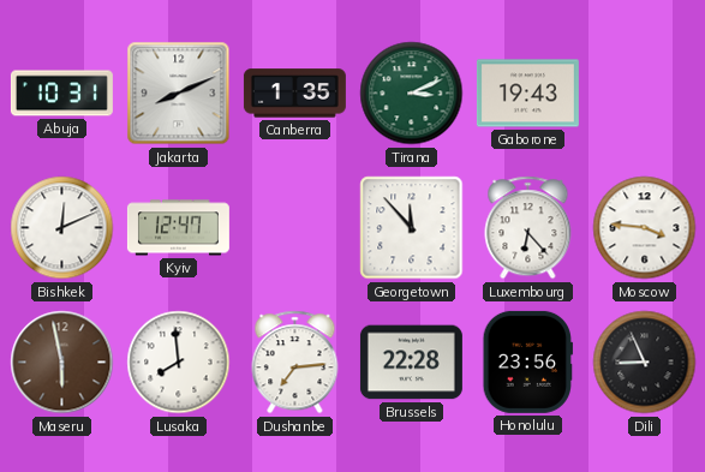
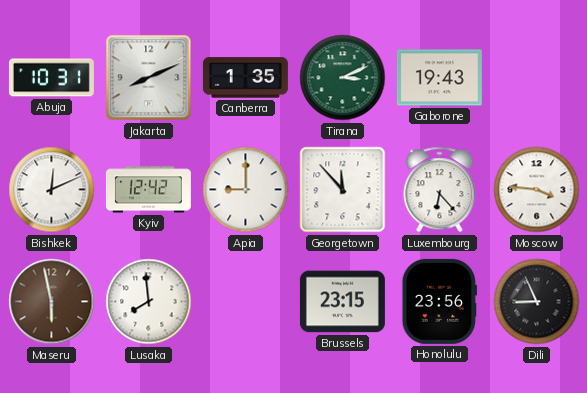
Kyiv: 12:47 -> 12:42 (148, 190)
Apia: none -> 9:00 (246, 190)
Dushanbe: 7:14 -> none (295, 363)
Brussels: 22:28 -> 23:15 (342, 302)
